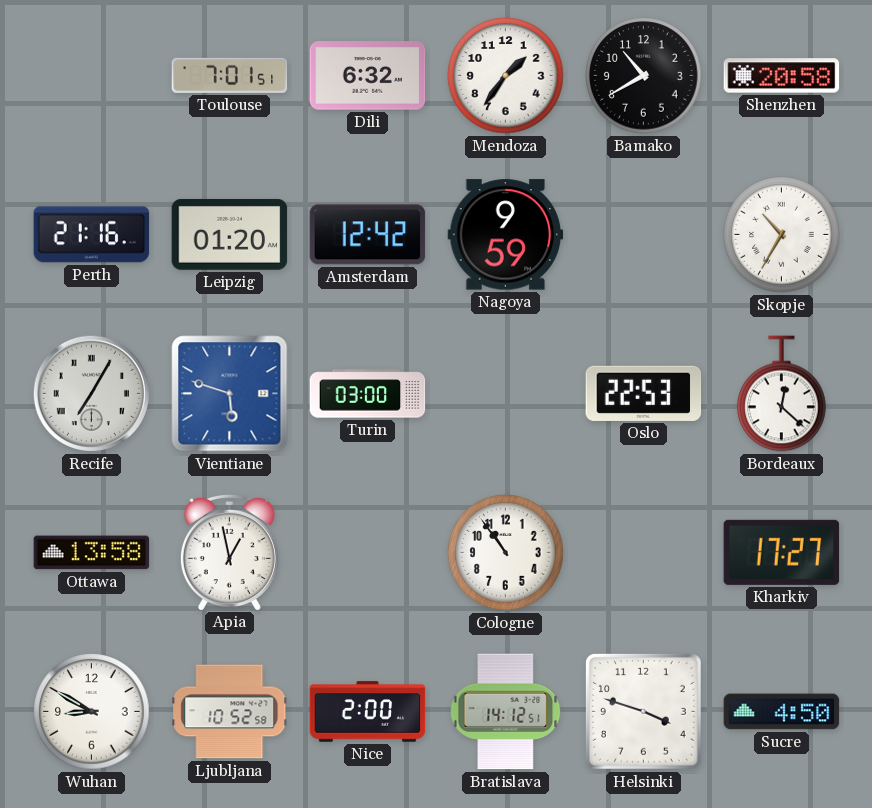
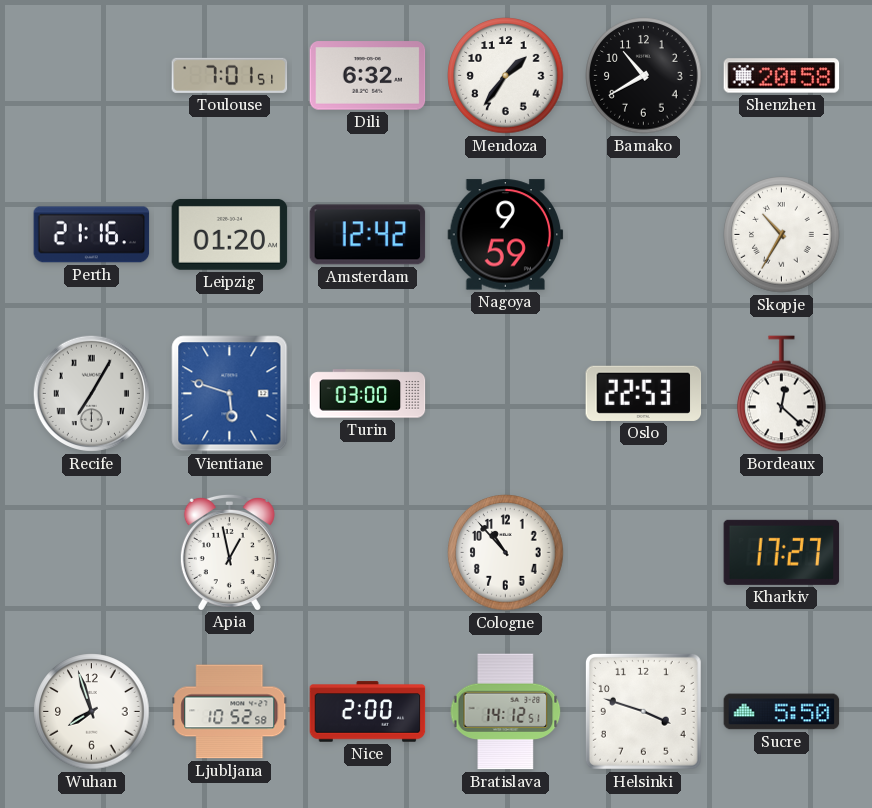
Ottawa: 13:58 -> none (92, 553)
Cologne: 10:54 -> 10:53 (506, 553)
Wuhan: 8:50 -> 7:57 (92, 712)
Sucre: 4:50 -> 5:50 (782, 712)
